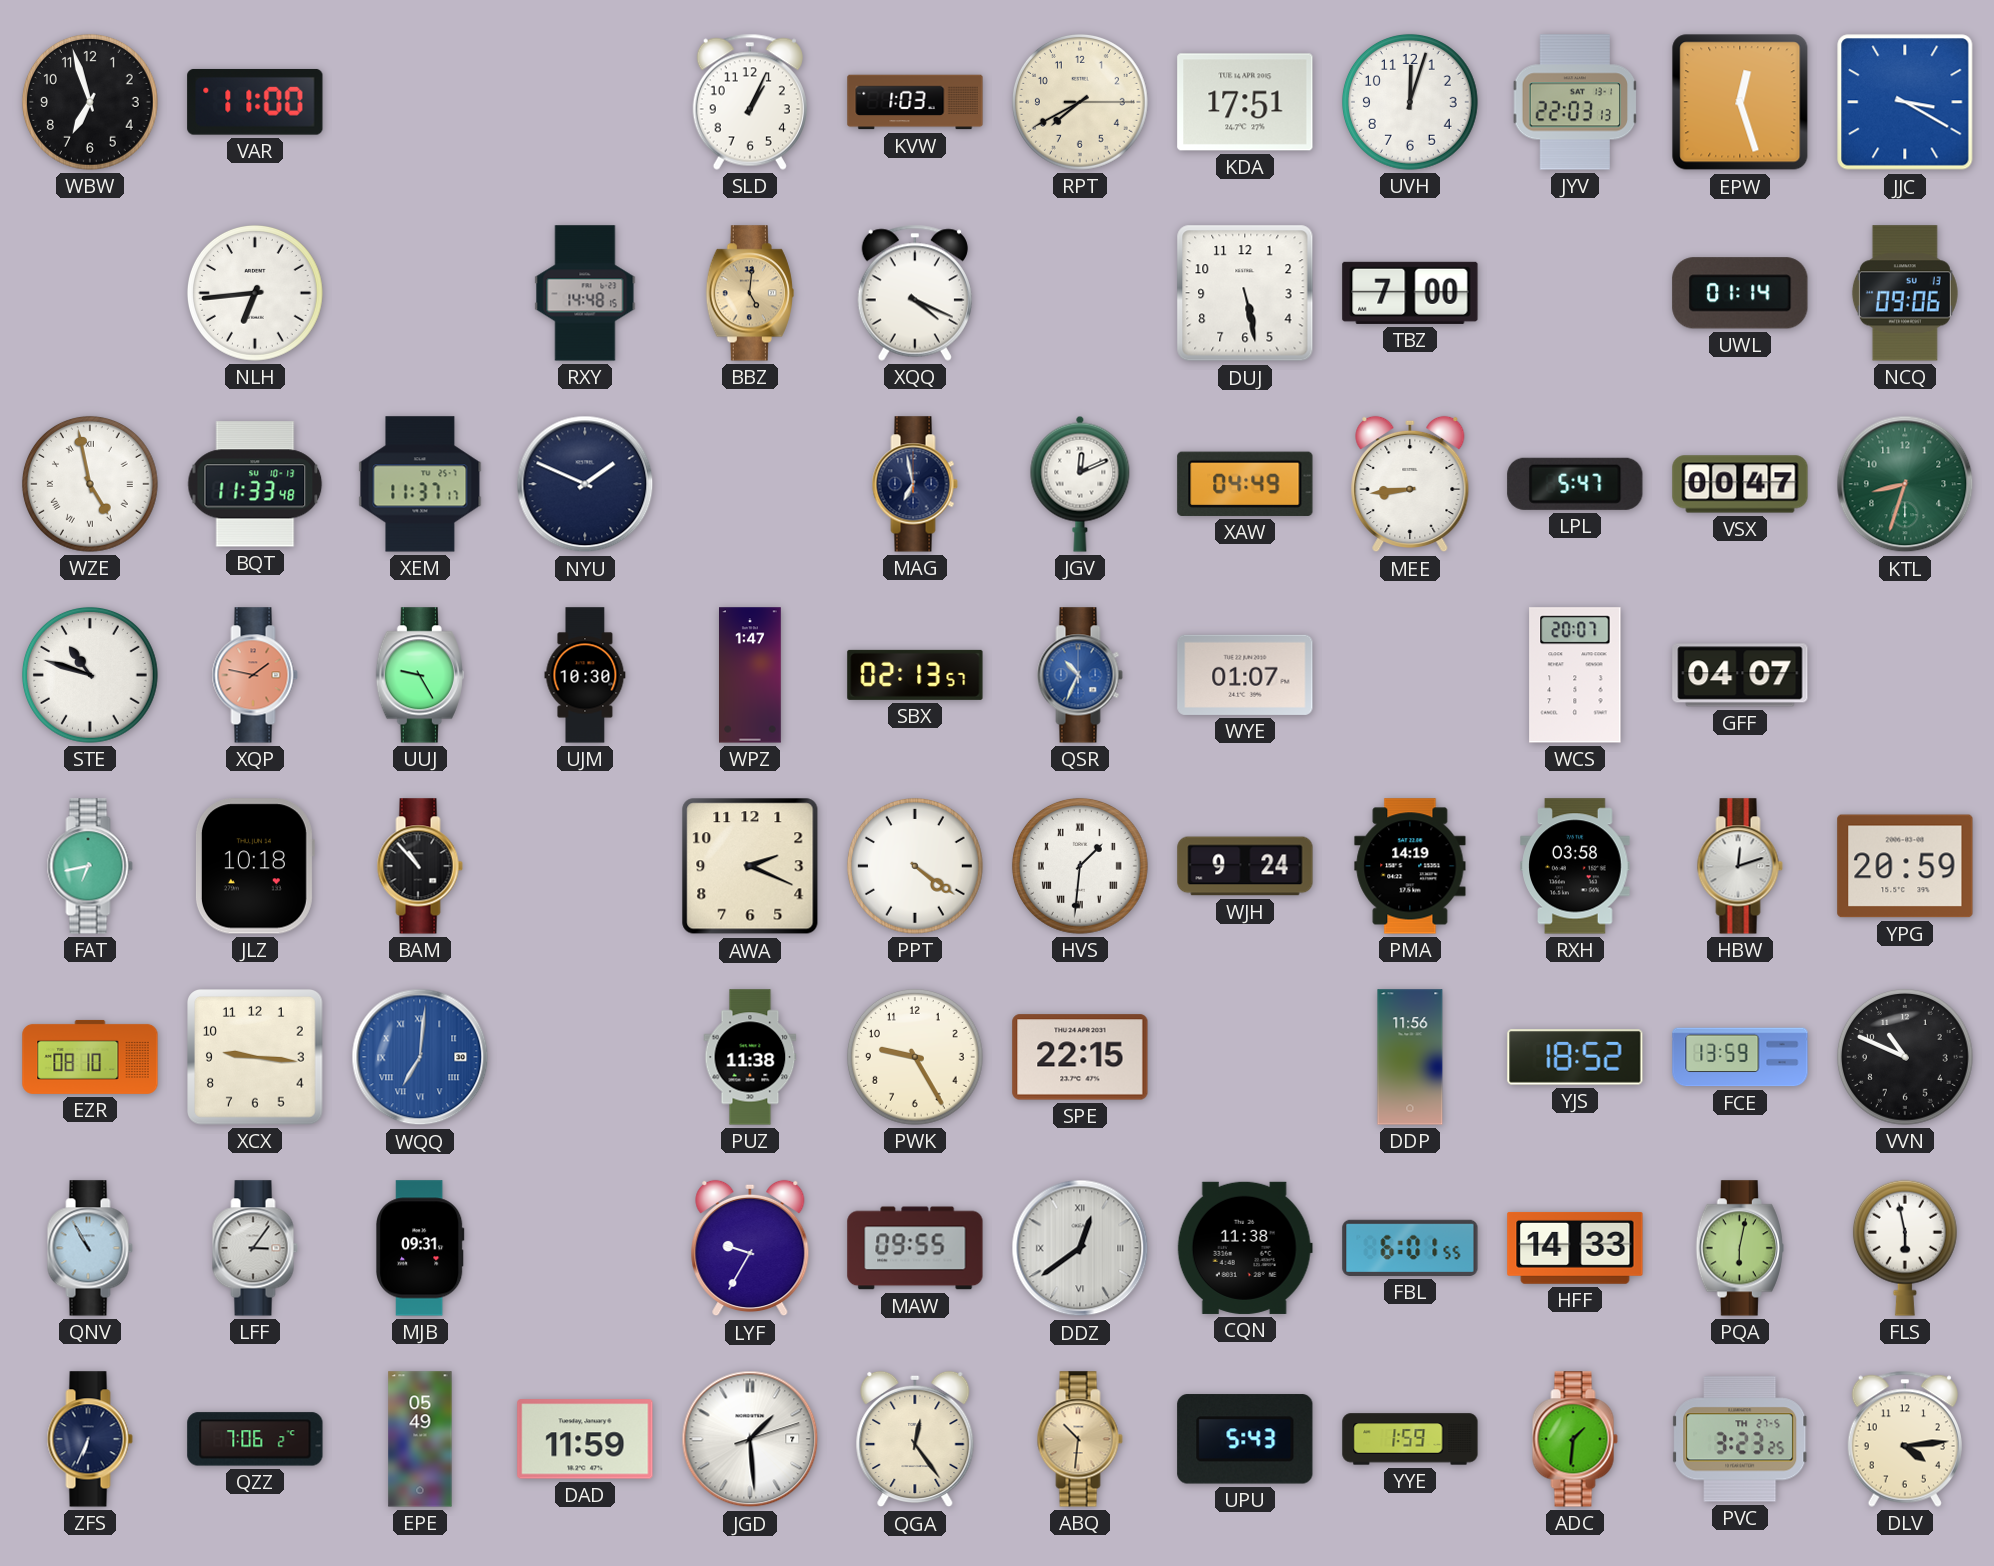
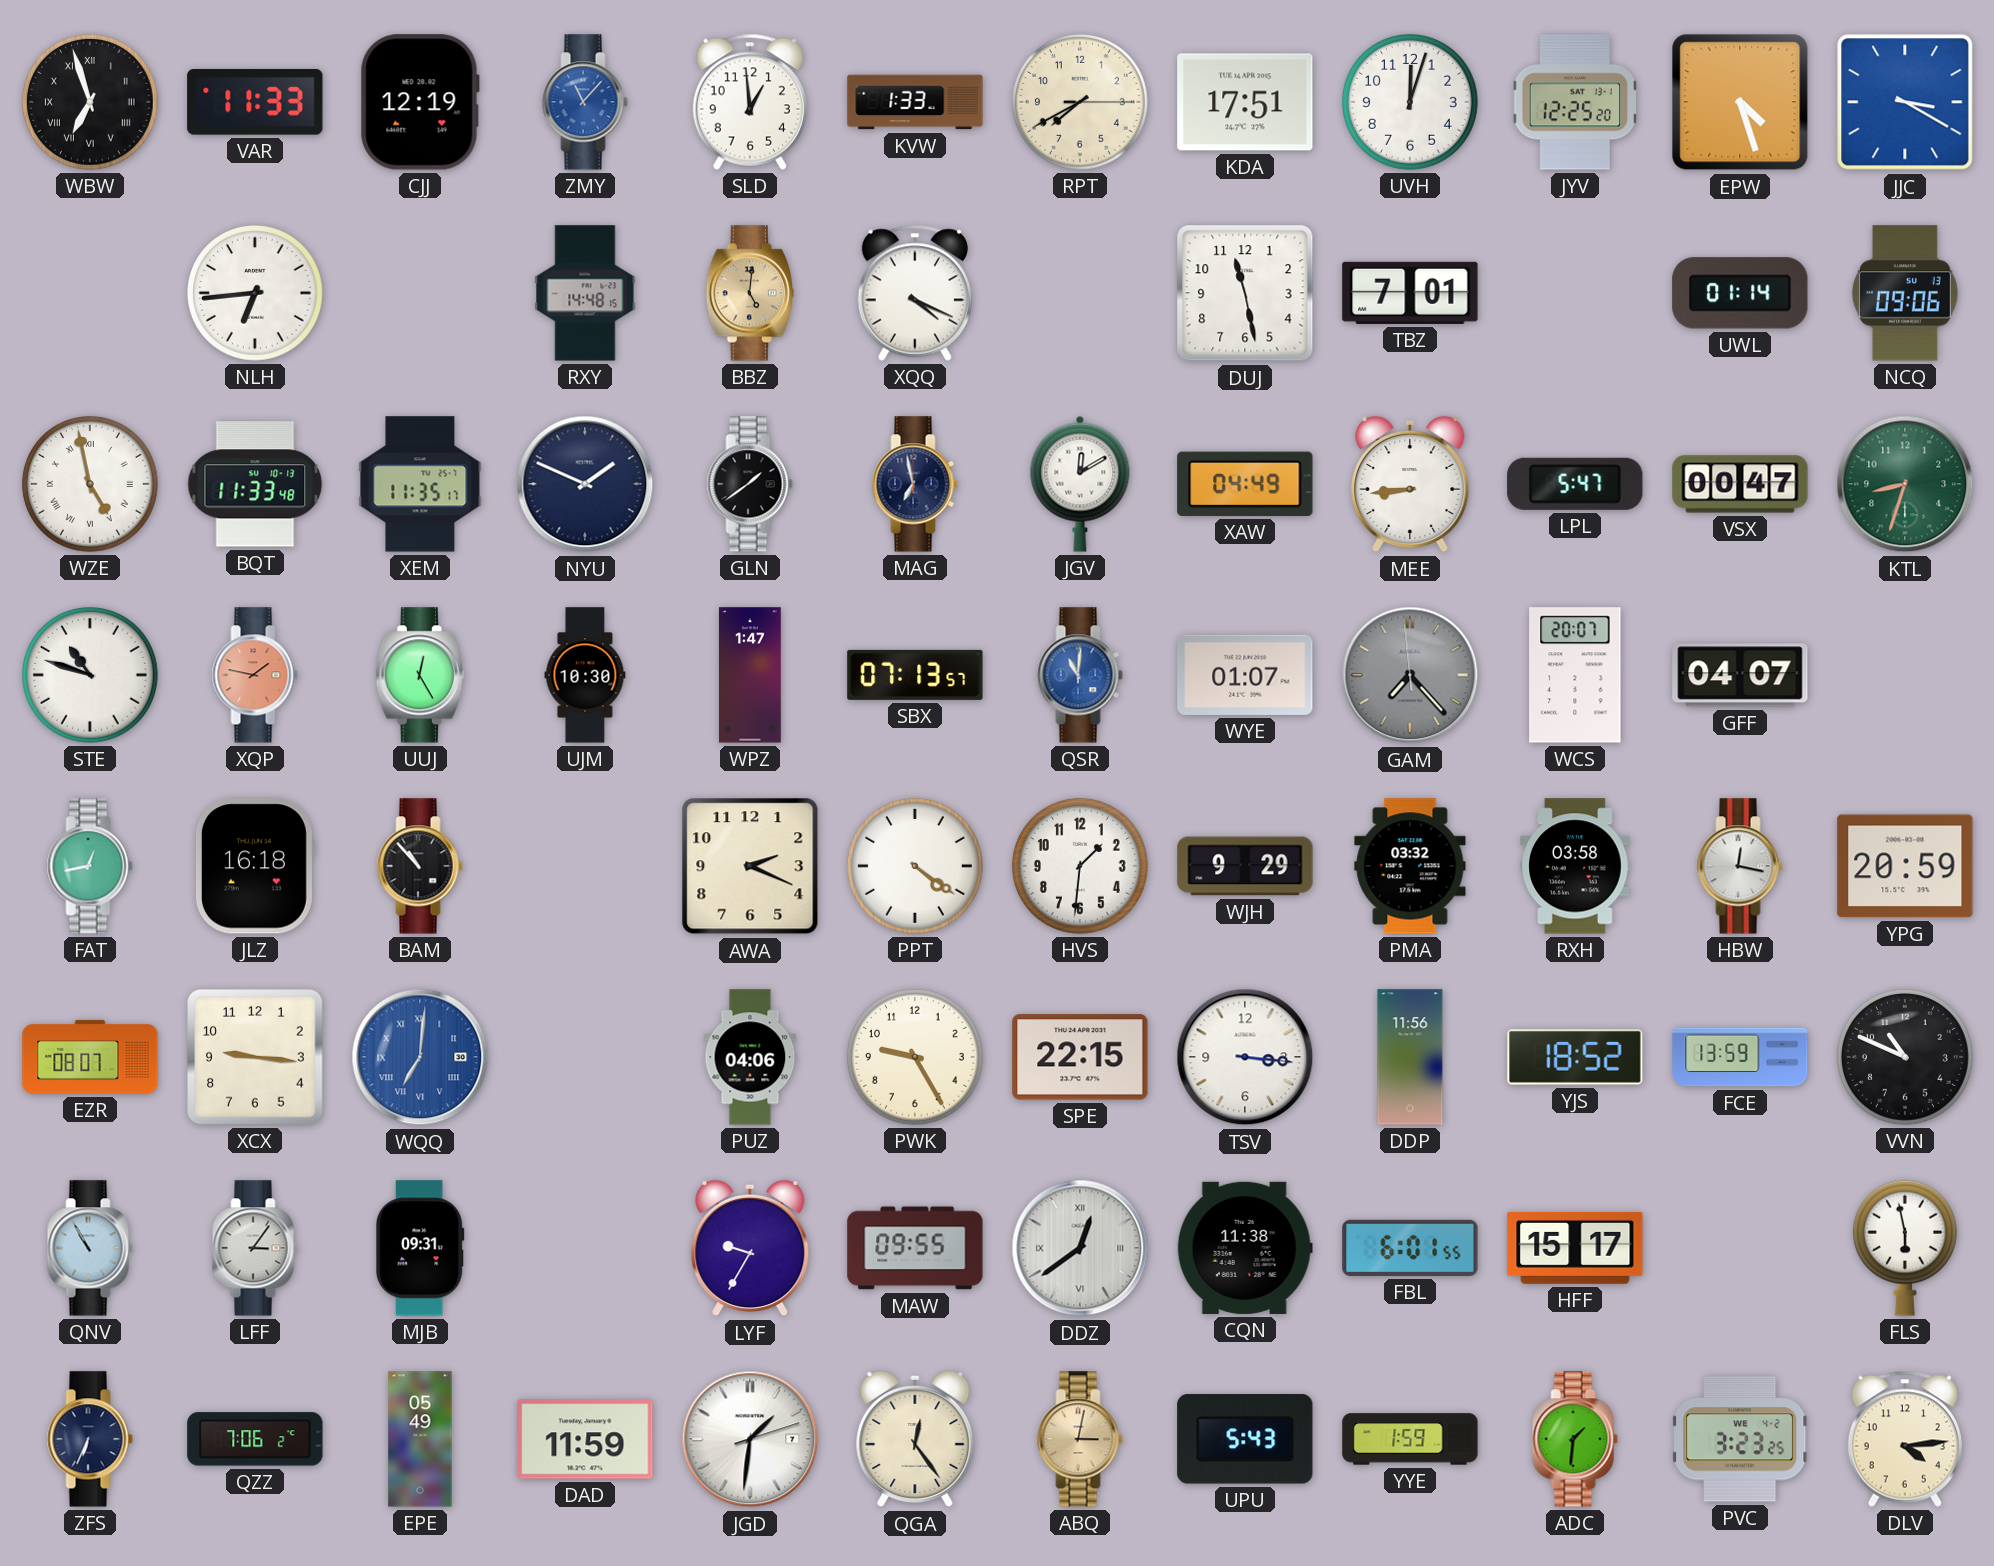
WBW numerals: Arabic -> Roman (90, 102)
VAR: 11:00 -> 11:33 (255, 102)
CJJ: none -> 12:19 (420, 102)
ZMY: none -> 11:07 (585, 102)
SLD: 1:04 -> 12:59 (750, 102)
KVW: 1:03 -> 1:33 (915, 102)
JYV: 22:03 -> 12:25 (1575, 102)
EPW: 12:27 -> 4:27 (1740, 102)
DUJ: 5:28 -> 11:28 (1245, 293)
TBZ: 7:00 -> 7:01 (1410, 293)
XEM: 11:37 -> 11:35 (420, 484)
GLN: none -> 1:39 (750, 484)
JGV: 12:11 -> 12:10 (1080, 484)
UUJ: 9:25 -> 12:25 (420, 675)
SBX: 02:13 -> 07:13 (915, 675)
QSR: 10:34 -> 11:01 (1080, 675)
GAM: none -> 7:22 (1410, 675)
FAT: 6:43 -> 12:43 (90, 866)
JLZ: 10:18 -> 16:18 (254, 866)
HVS numerals: Roman -> Arabic (1080, 866)
WJH: 9:24 -> 9:29 (1245, 866)
PMA: 14:19 -> 03:32 (1410, 866)
HBW: 12:12 -> 12:17 (1740, 866)
EZR: 08:10 -> 08:07 (90, 1057)
PUZ: 11:38 -> 04:06 (750, 1057)
TSV: none -> 3:16 (1245, 1057)
HFF: 14:33 -> 15:17 (1575, 1248)
PQA: 6:02 -> none (1740, 1248)
JGD: 1:29 -> 1:31 (750, 1439)
ABQ: 10:31 -> 3:02 (1080, 1439)
PVC date: TH 27-5 -> WE 4-2 (1741, 1439)
